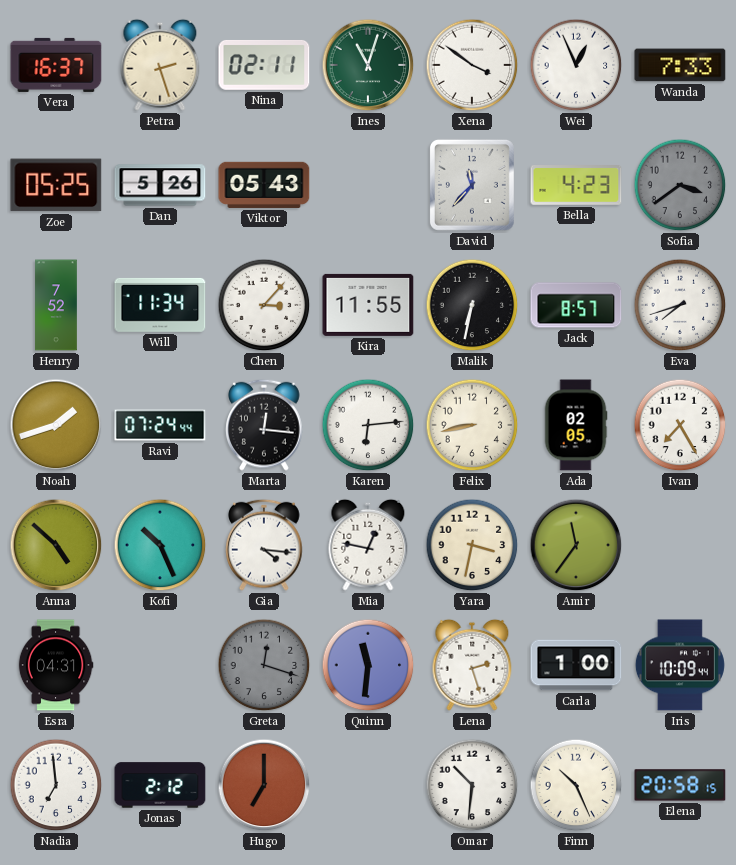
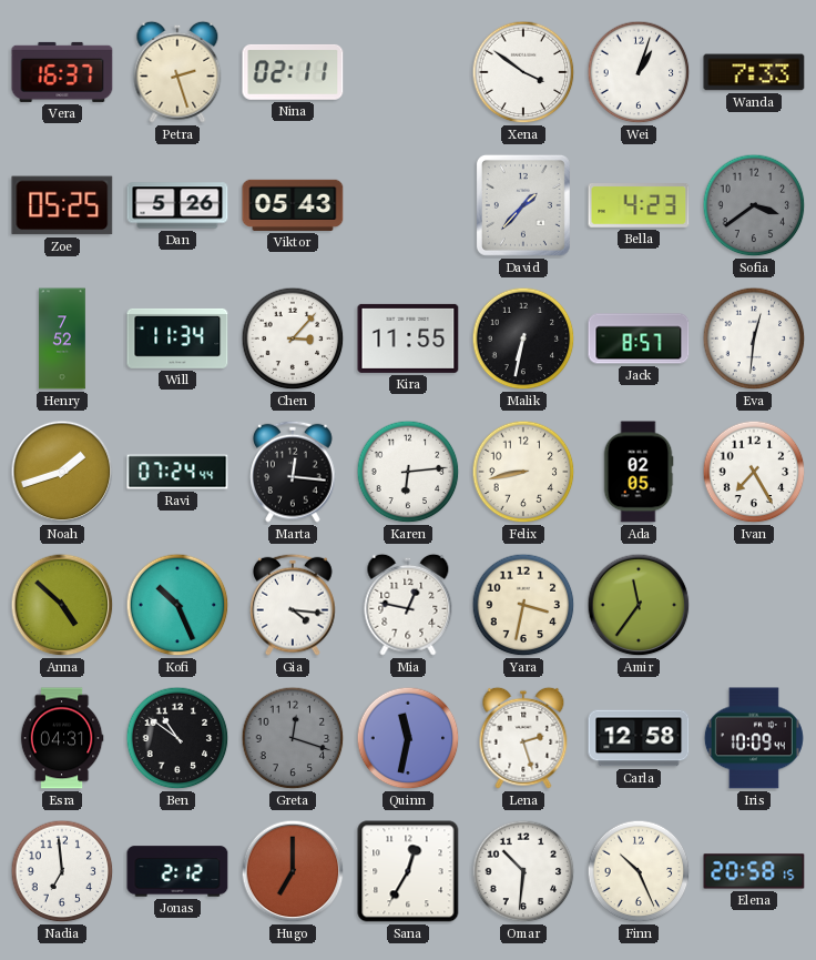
Ines: 11:03 -> none (368, 65)
Wei: 12:56 -> 1:03 (639, 72)
David: 11:37 -> 1:37 (523, 205)
Eva: 7:42 -> 12:31 (754, 338)
Ben: none -> 10:51 (177, 738)
Quinn: 11:31 -> 11:32 (408, 738)
Carla: 1:00 -> 12:58 (639, 738)
Sana: none -> 12:35 (408, 871)
